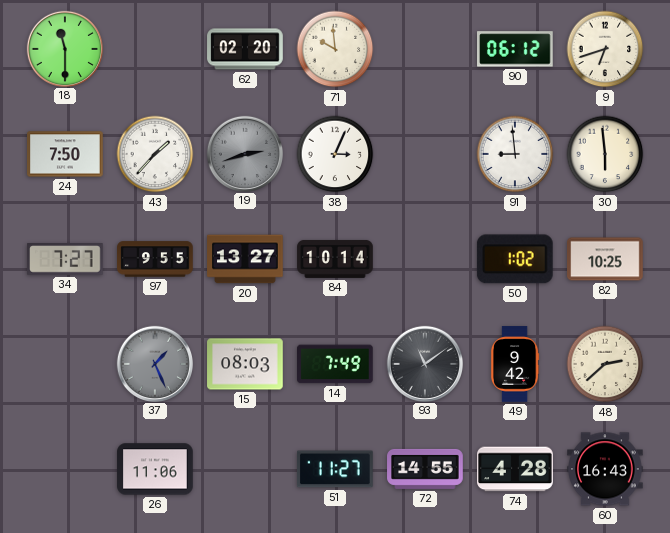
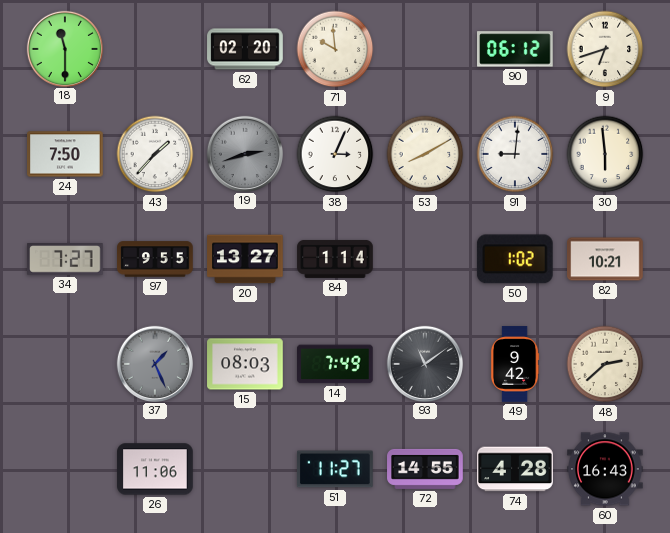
53: none -> 8:10 (425, 154)
91: 8:59 -> 9:01 (515, 154)
84: 10:14 -> 1:14 (335, 259)
82: 10:25 -> 10:21 (605, 259)
